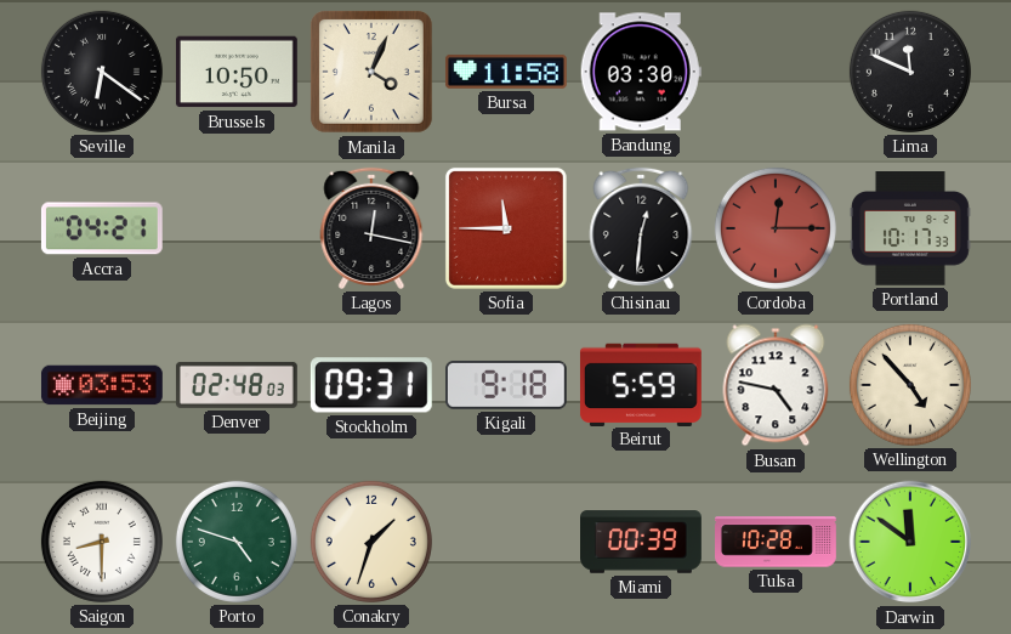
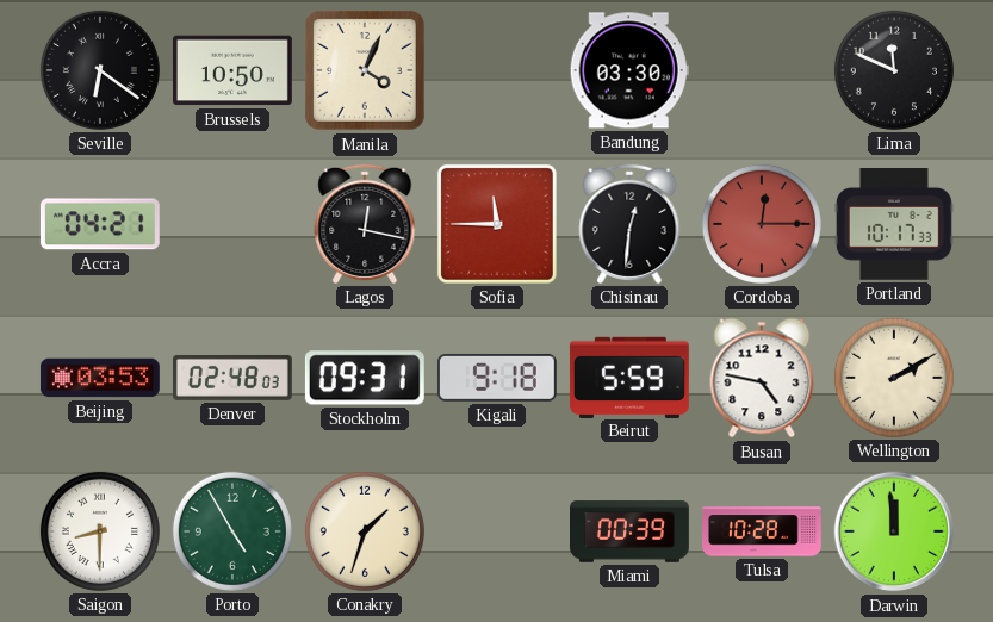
Bursa: 11:58 -> none (506, 72)
Wellington: 4:53 -> 2:10 (894, 378)
Porto: 4:48 -> 4:55 (232, 531)
Darwin: 11:51 -> 11:59 (894, 531)
